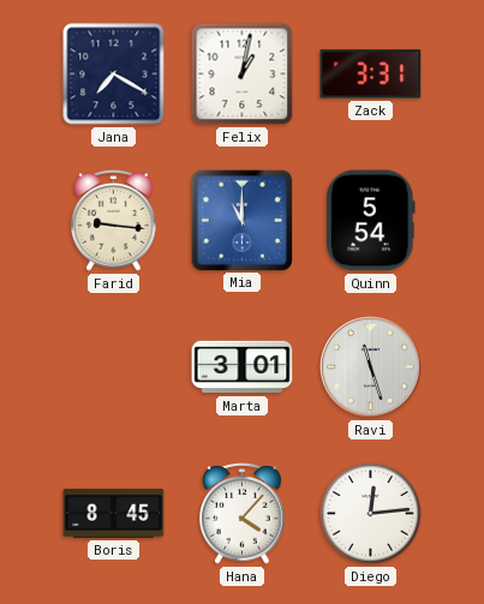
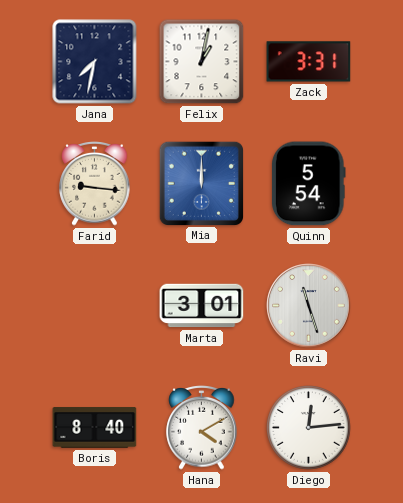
Jana: 7:20 -> 7:32 (95, 62)
Mia: 11:00 -> 12:00 (201, 183)
Boris: 8:45 -> 8:40 (95, 428)
Hana: 4:07 -> 4:10 (202, 428)
